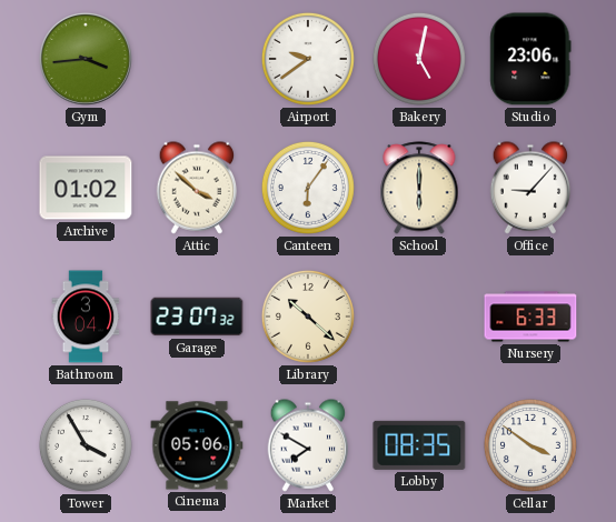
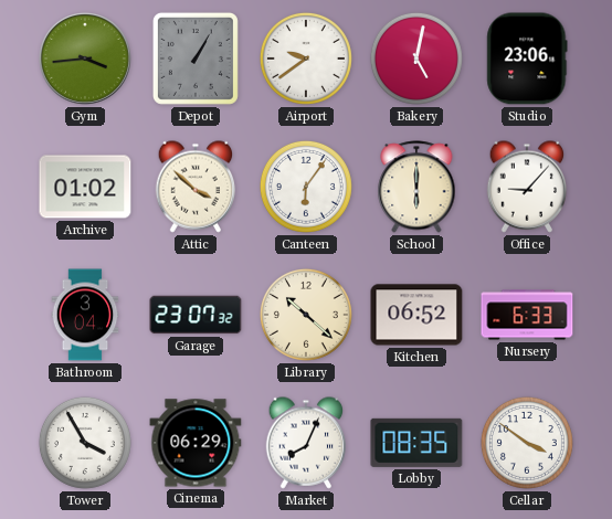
Depot: none -> 1:05 (196, 59)
Kitchen: none -> 06:52 (416, 315)
Cinema: 05:06 -> 06:29 (196, 443)
Market: 7:50 -> 8:04 (306, 443)
